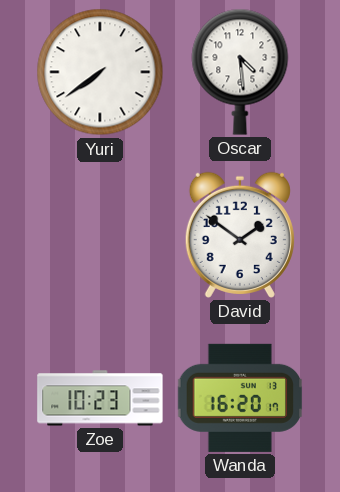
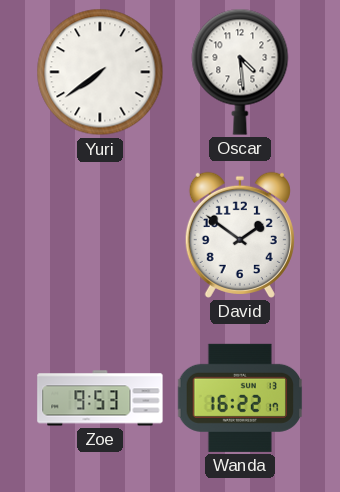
Zoe: 10:23 -> 9:53 (100, 398)
Wanda: 16:20 -> 16:22 (240, 398)
